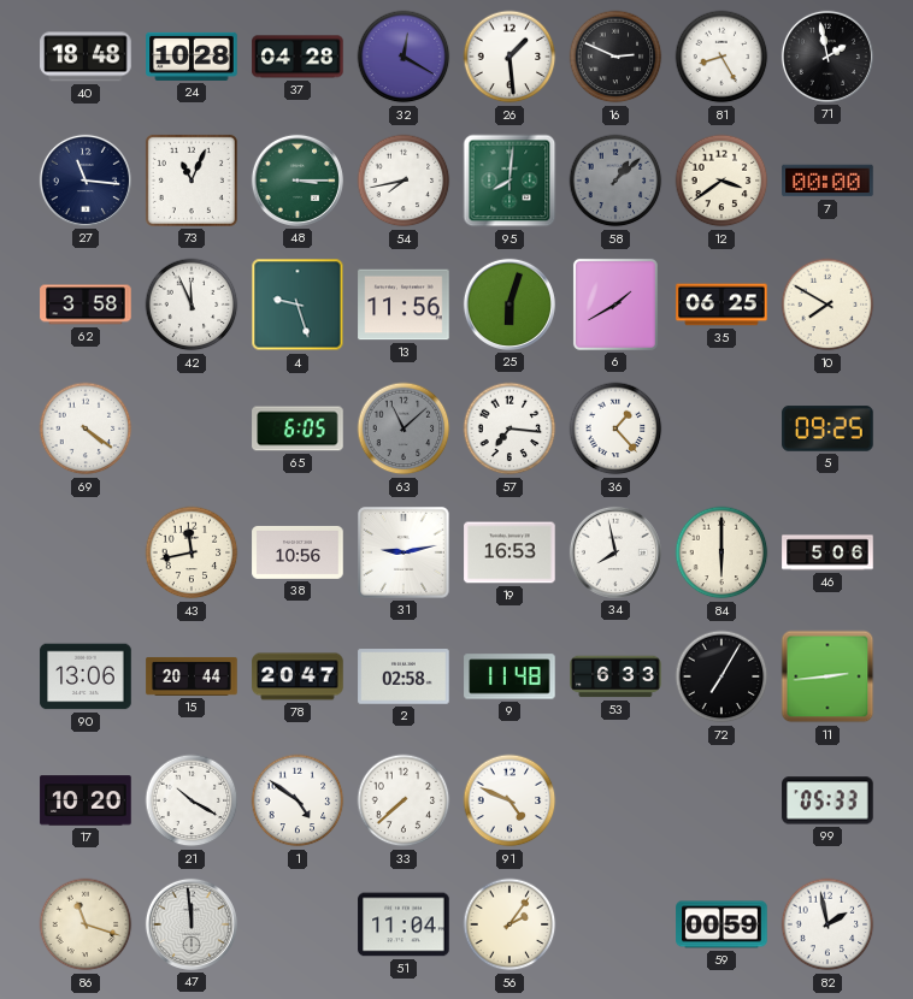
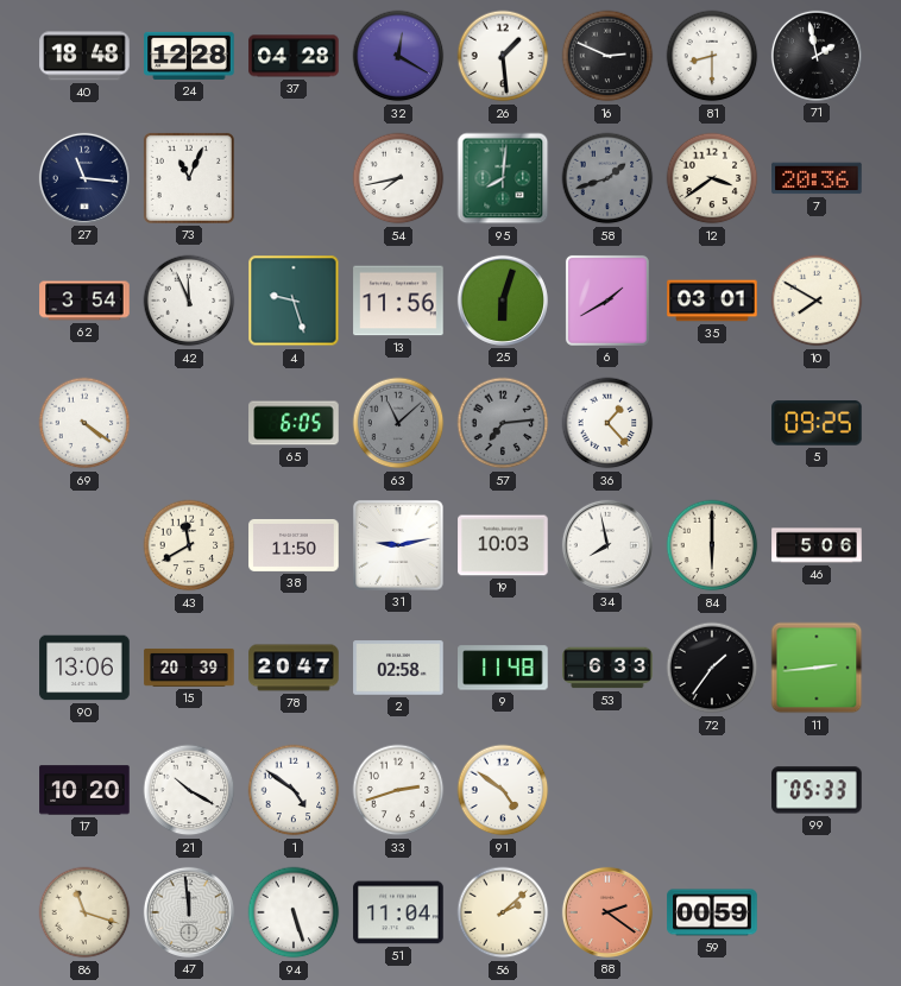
24: 10:28 -> 12:28 (189, 56)
81: 8:25 -> 8:30 (712, 56)
48: 3:15 -> none (298, 181)
58: 1:08 -> 1:42 (607, 178)
7: 00:00 -> 20:36 (817, 178)
62: 3:58 -> 3:54 (84, 301)
35: 06:25 -> 03:01 (712, 301)
57: 7:16 -> 7:14 (503, 423)
57 dial: white -> grey (503, 423)
43: 11:43 -> 11:40 (189, 545)
38: 10:56 -> 11:50 (294, 545)
19: 16:53 -> 10:03 (503, 545)
15: 20:44 -> 20:39 (189, 668)
72: 7:05 -> 1:36 (712, 668)
33: 7:38 -> 2:42 (398, 790)
91: 4:49 -> 4:51 (503, 790)
94: none -> 5:27 (294, 912)
56: 2:06 -> 2:08 (503, 912)
88: none -> 2:21 (607, 912)
82: 1:58 -> none (827, 924)
